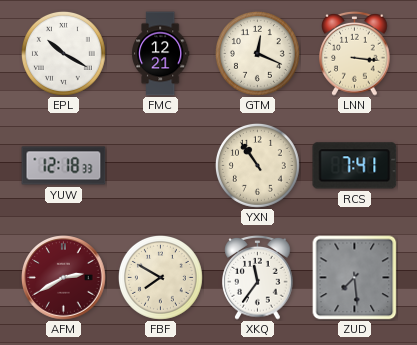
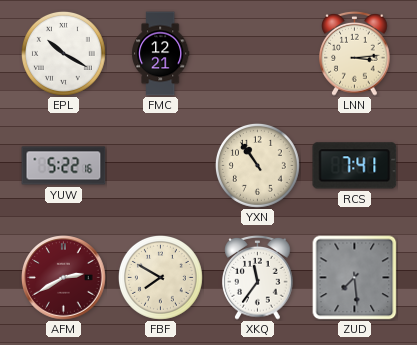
GTM: 12:19 -> none (257, 53)
LNN: 3:16 -> 3:14 (355, 53)
YUW: 12:18 -> 5:22 (64, 166)
